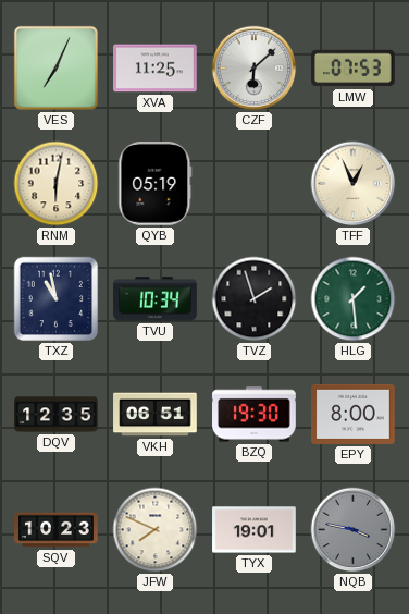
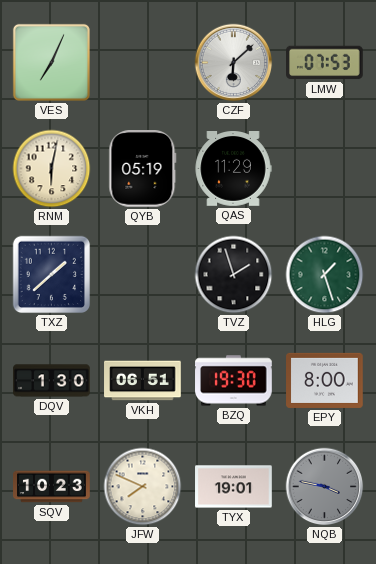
XVA: 11:25 -> none (156, 69)
QAS: none -> 11:29 (233, 169)
TFF: 12:56 -> none (354, 184)
TXZ: 10:58 -> 1:38 (52, 275)
TVU: 10:34 -> none (156, 299)
HLG: 1:29 -> 1:27 (325, 275)
DQV: 12:35 -> 1:30 (52, 381)
